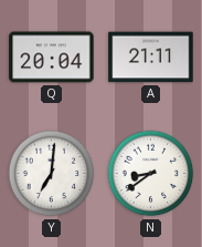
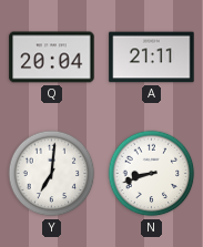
N: 8:39 -> 8:42 (152, 174)
